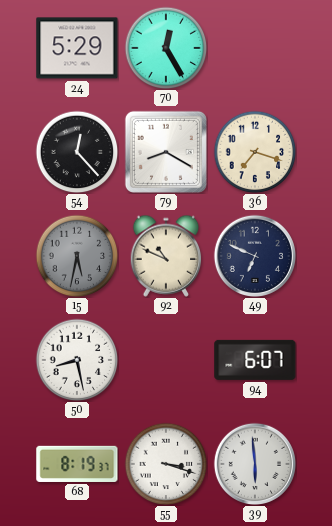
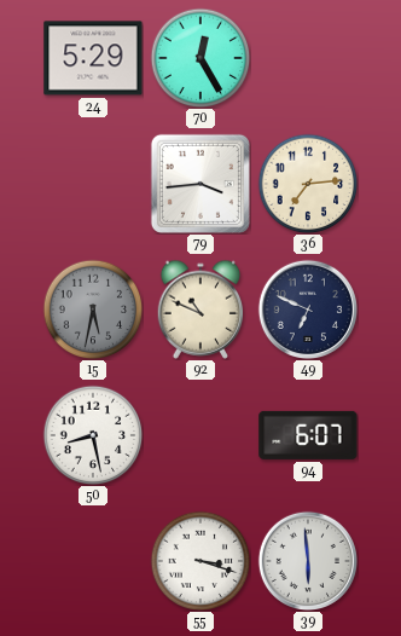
54: 12:23 -> none (77, 152)
79: 8:20 -> 3:44 (200, 184)
36: 7:18 -> 7:14 (308, 184)
68: 8:19 -> none (77, 464)
